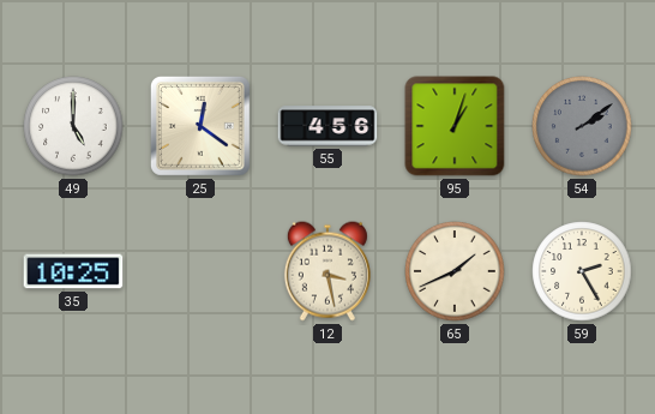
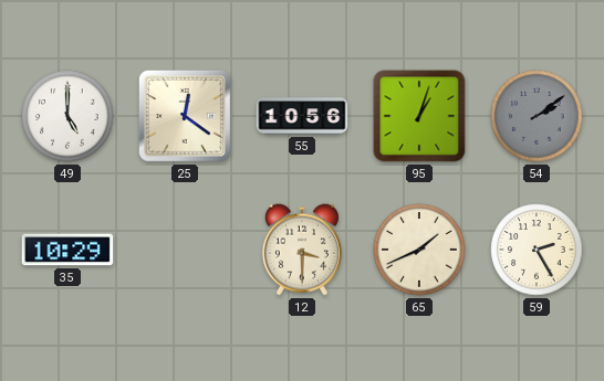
55: 4:56 -> 10:56 (302, 116)
35: 10:25 -> 10:29 (67, 250)
12: 3:28 -> 3:30 (302, 250)
